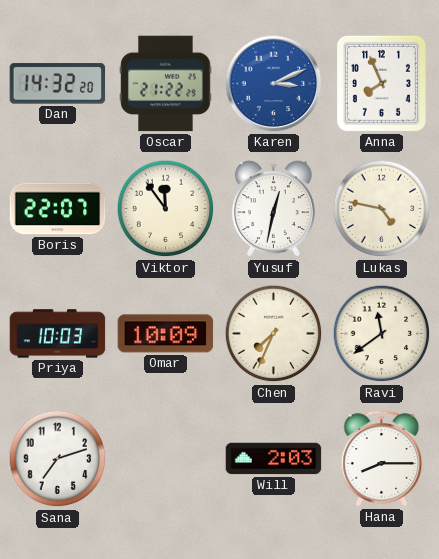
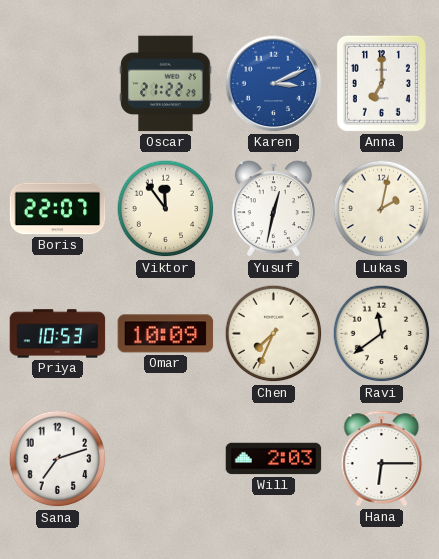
Dan: 14:32 -> none (58, 84)
Anna: 7:56 -> 7:00 (381, 83)
Lukas: 4:47 -> 2:02 (382, 209)
Priya: 10:03 -> 10:53 (58, 334)
Hana: 8:15 -> 6:15 (382, 459)
